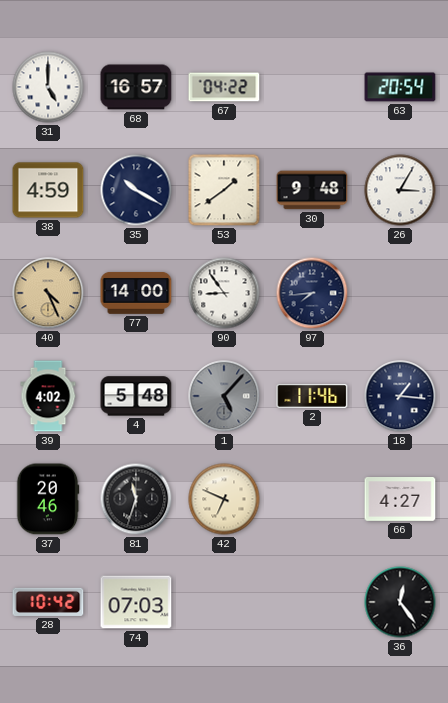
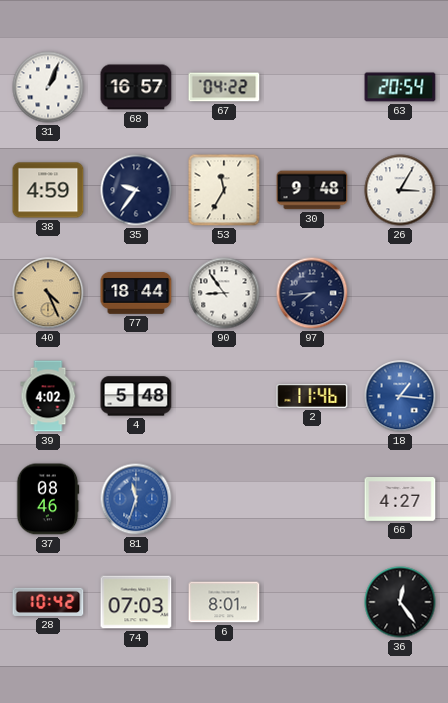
31: 5:00 -> 1:04 (48, 87)
35: 10:20 -> 9:36 (136, 190)
53: 1:39 -> 11:35 (224, 190)
77: 14:00 -> 18:44 (136, 293)
1: 5:07 -> none (224, 396)
18 dial: navy -> blue (400, 396)
37: 20:46 -> 08:46 (48, 499)
81 dial: black -> blue (136, 499)
42: 6:49 -> none (224, 499)
6: none -> 8:01 (224, 602)
